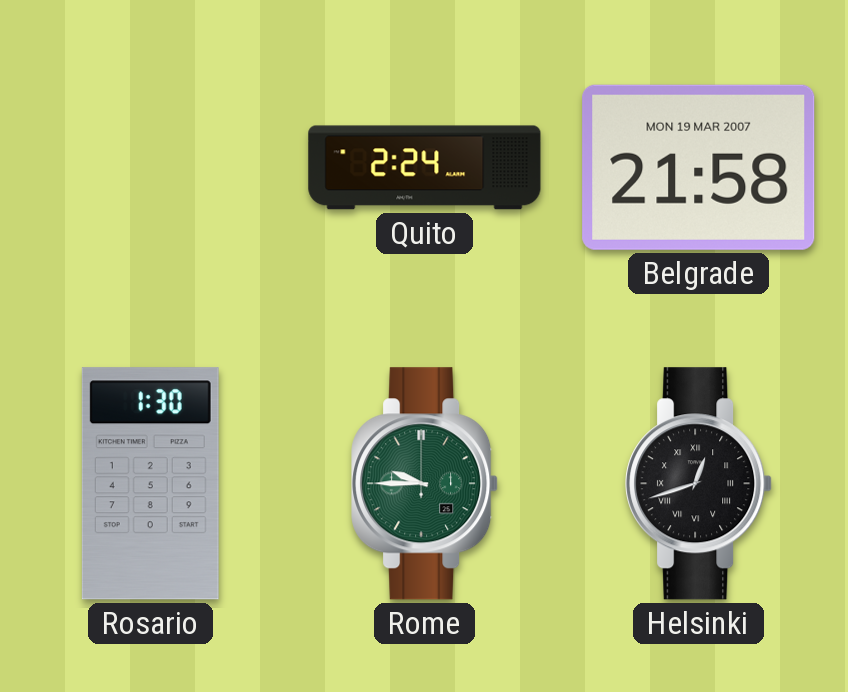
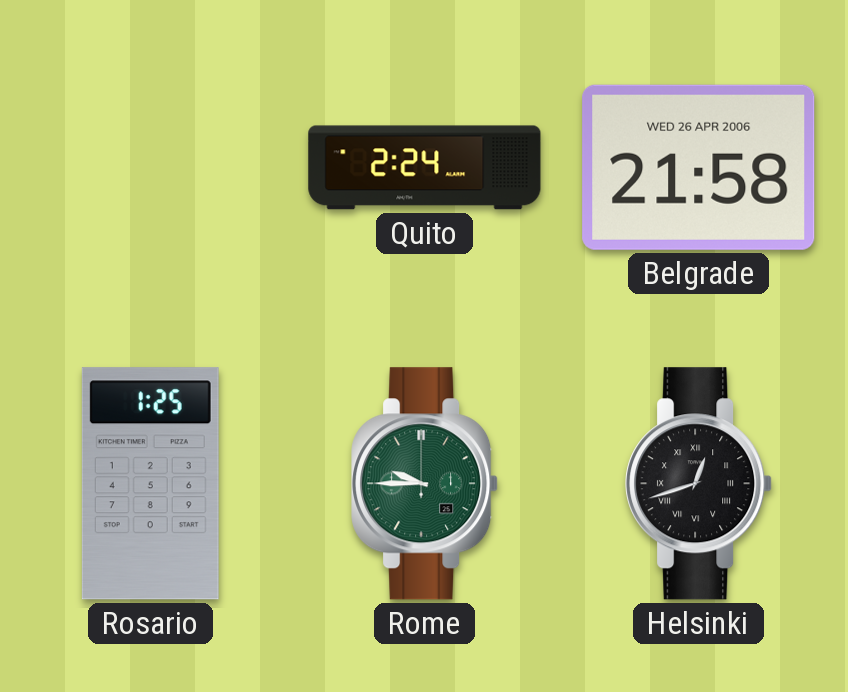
Belgrade date: MON 19 MAR 2007 -> WED 26 APR 2006 (699, 167)
Rosario: 1:30 -> 1:25 (150, 484)
